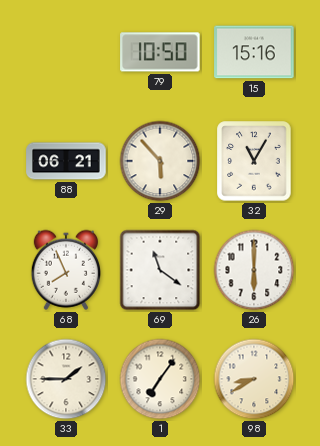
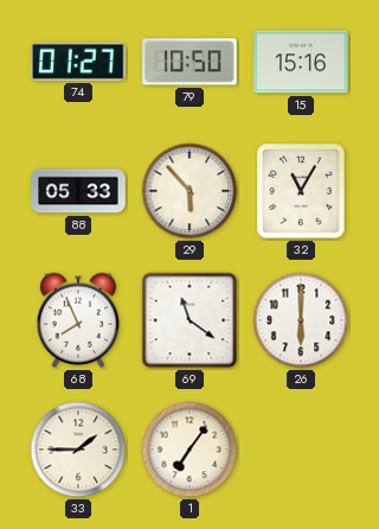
74: none -> 01:27 (78, 62)
88: 06:21 -> 05:33 (78, 191)
98: 8:40 -> none (254, 379)
